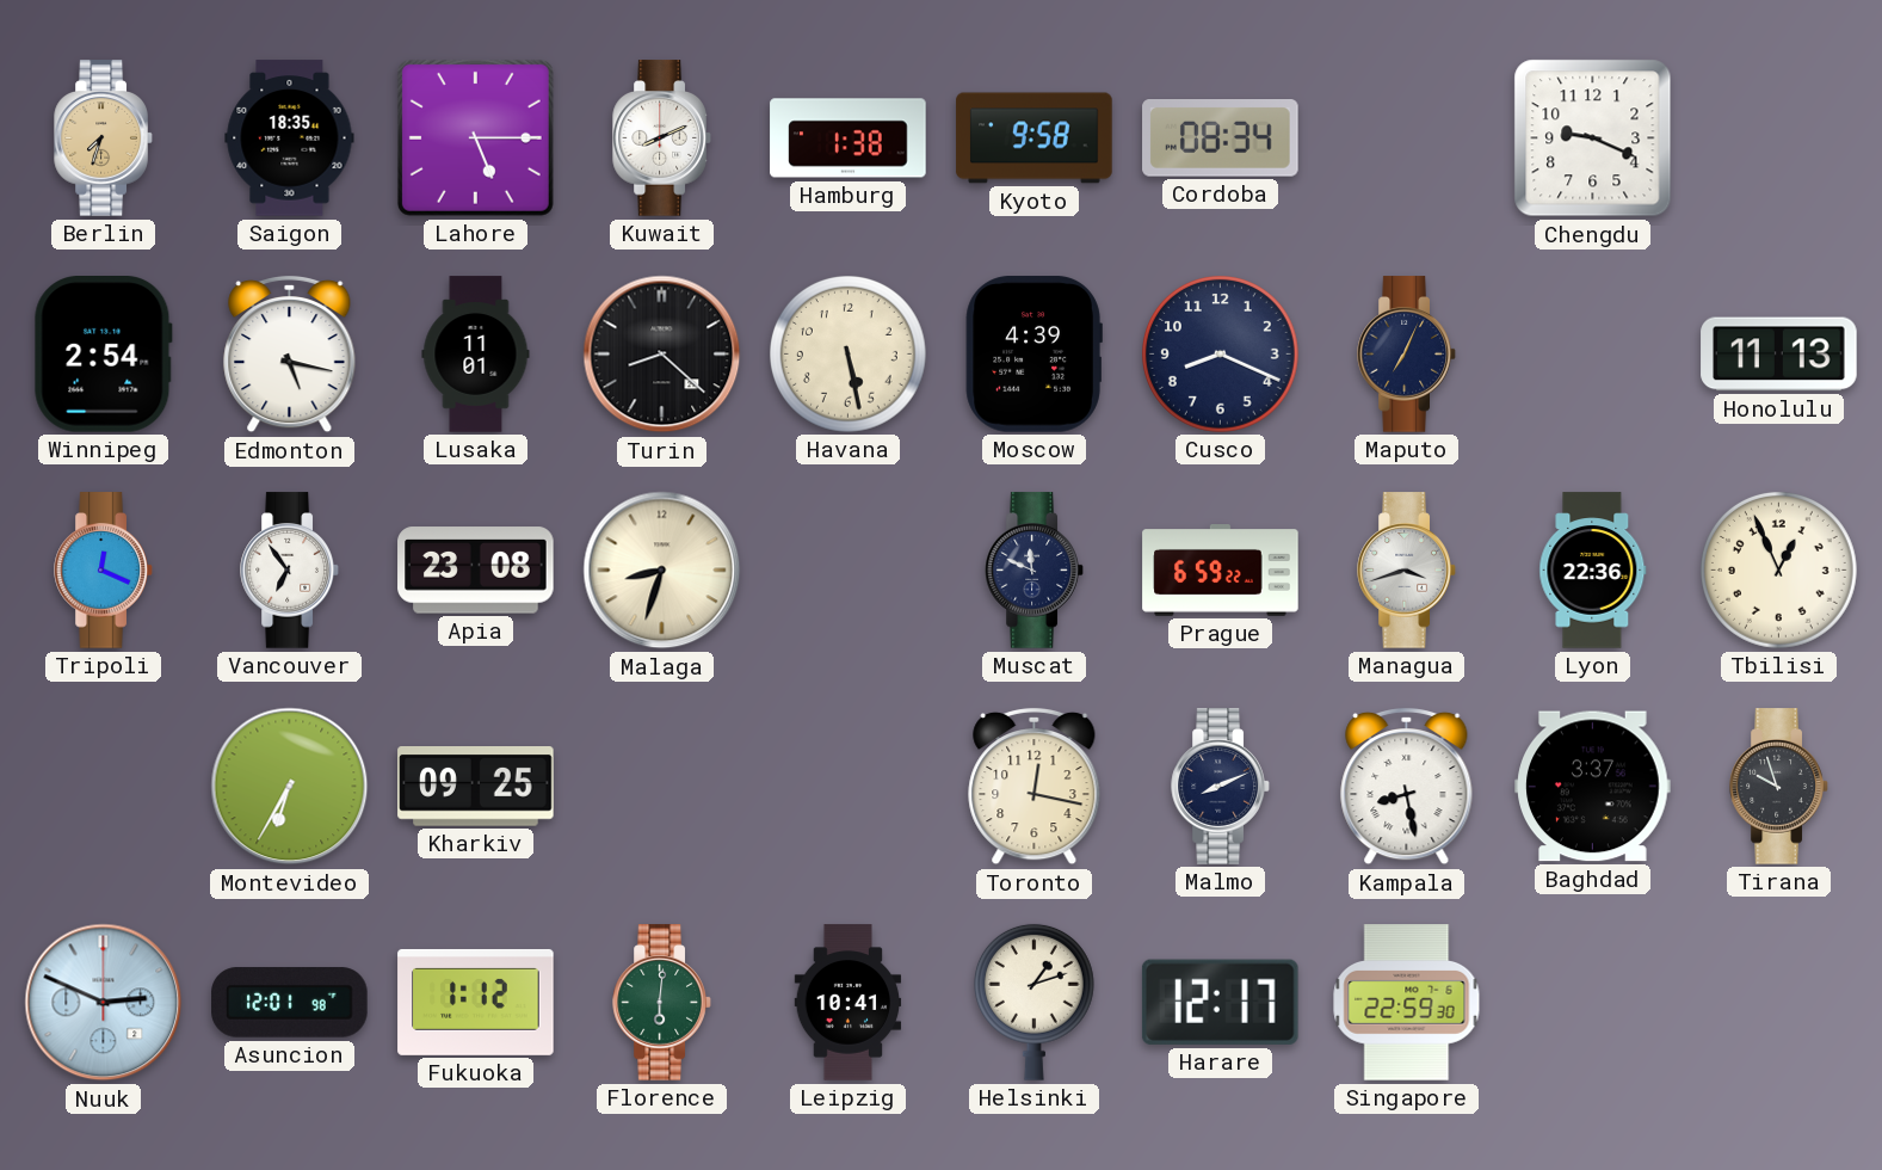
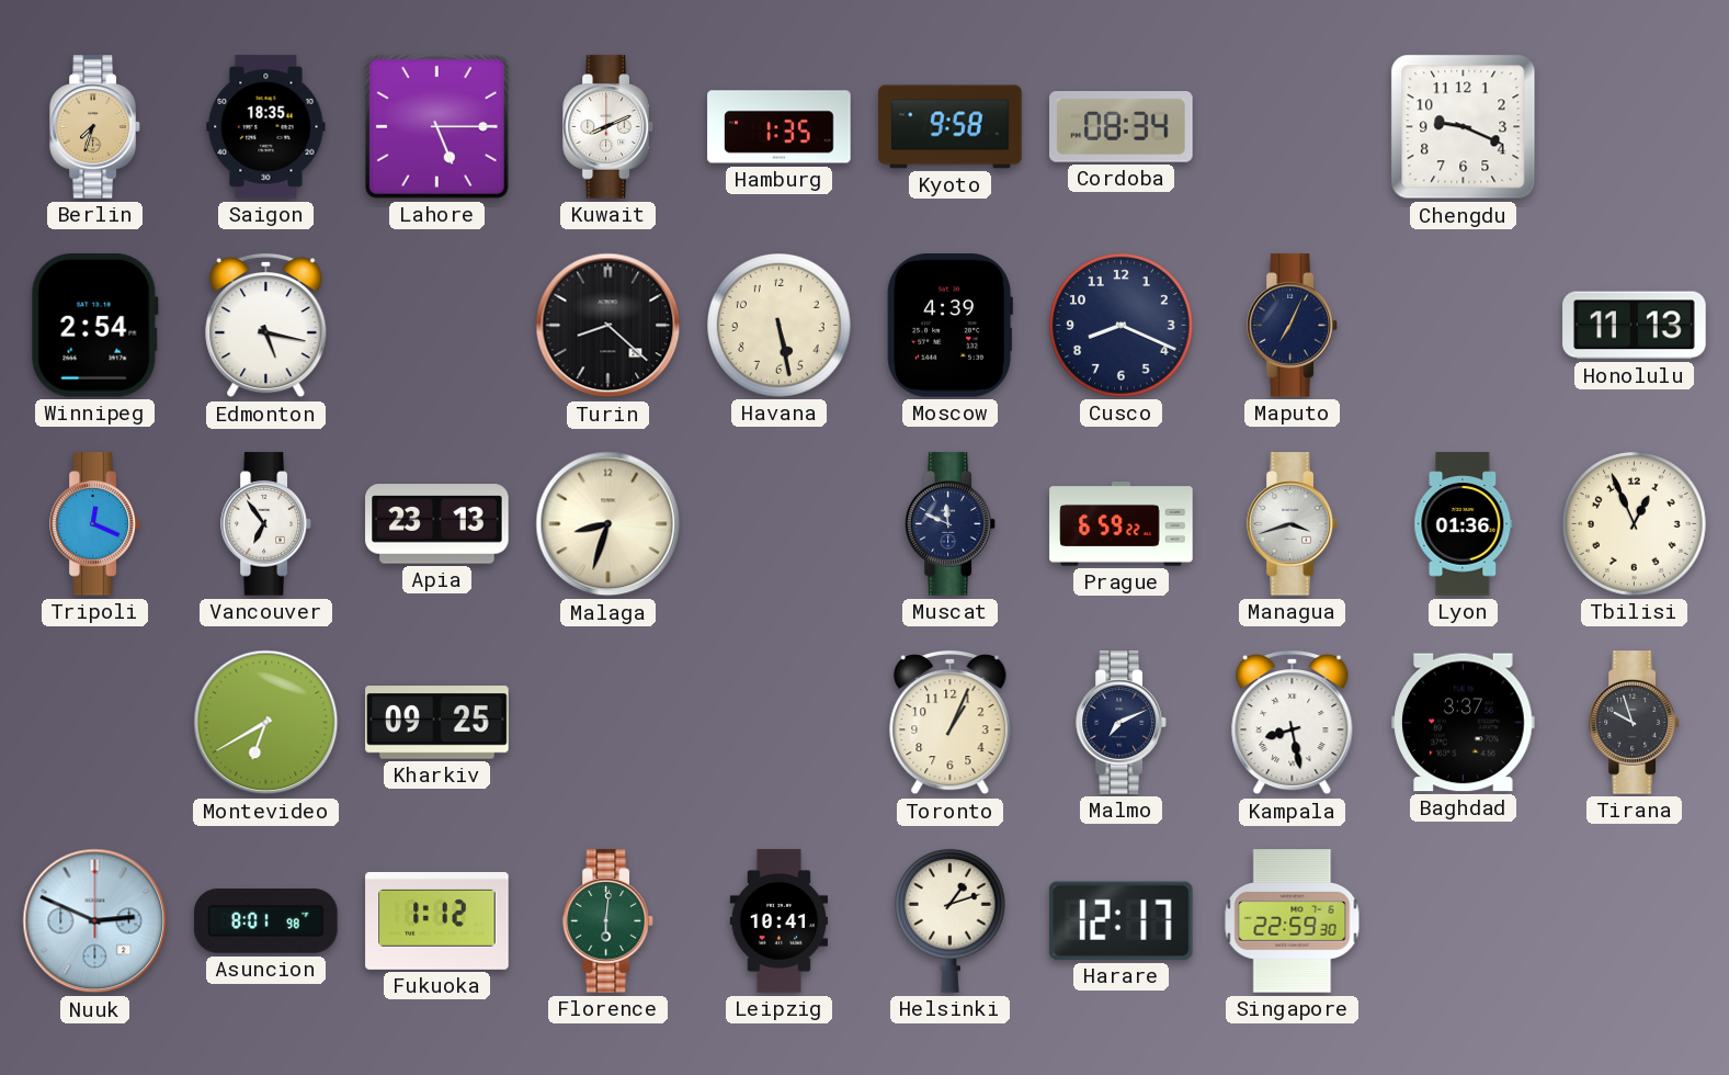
Hamburg: 1:38 -> 1:35 (780, 127)
Lusaka: 11:01 -> none (476, 355)
Apia: 23:08 -> 23:13 (437, 524)
Lyon: 22:36 -> 01:36 (1464, 524)
Montevideo: 6:35 -> 6:40 (266, 723)
Toronto: 12:17 -> 1:04 (951, 723)
Malmo: 8:11 -> 7:11 (1122, 723)
Asuncion: 12:01 -> 8:01 (266, 921)
